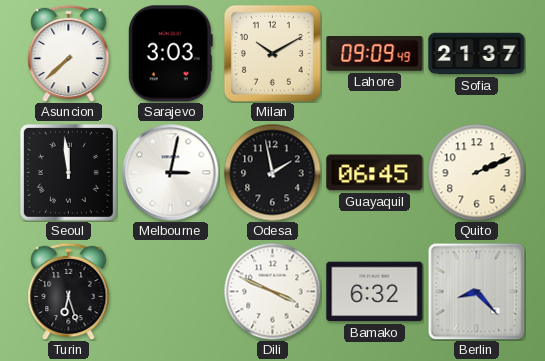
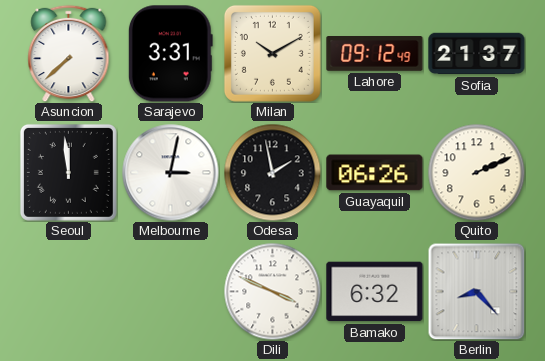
Sarajevo: 3:03 -> 3:31 (170, 54)
Lahore: 09:09 -> 09:12 (375, 54)
Guayaquil: 06:45 -> 06:26 (375, 173)
Turin: 6:27 -> none (69, 291)
